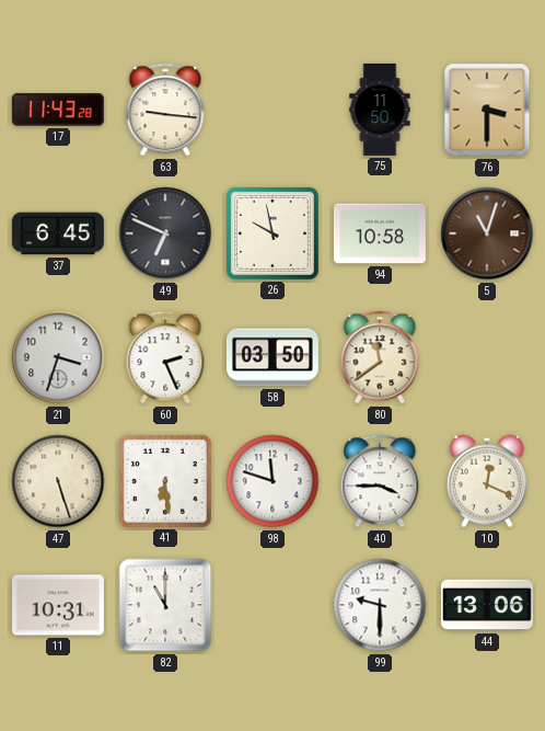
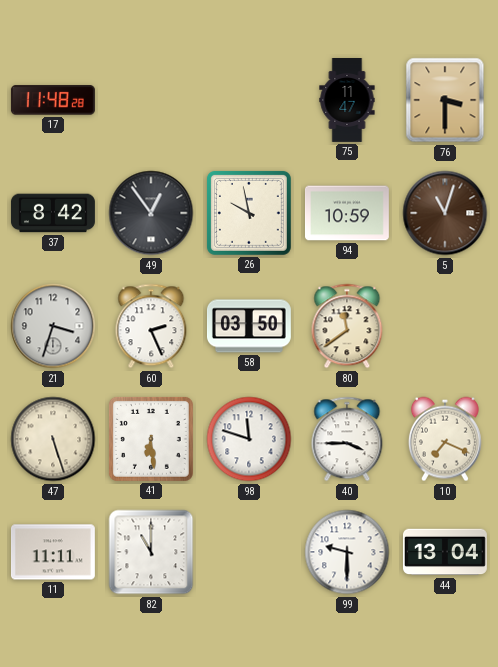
17: 11:43 -> 11:48 (53, 100)
63: 9:16 -> none (165, 110)
75: 11:50 -> 11:47 (347, 101)
37: 6:45 -> 8:42 (53, 213)
49: 6:49 -> 12:54 (151, 213)
94: 10:58 -> 10:59 (347, 213)
10: 12:19 -> 7:19 (445, 439)
11: 10:31 -> 11:11 (53, 552)
44: 13:06 -> 13:04 (445, 552)
